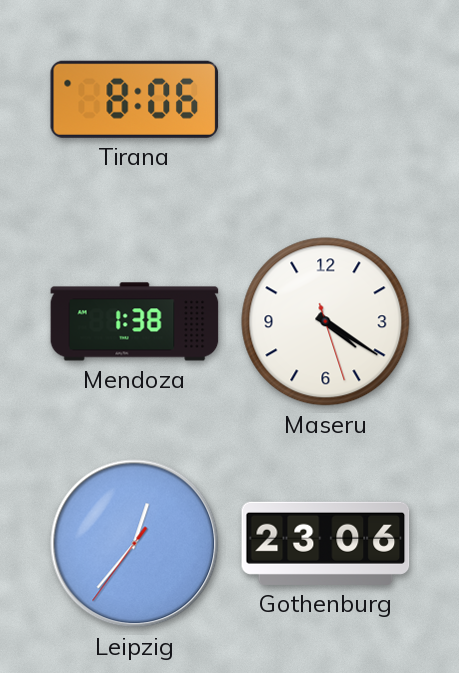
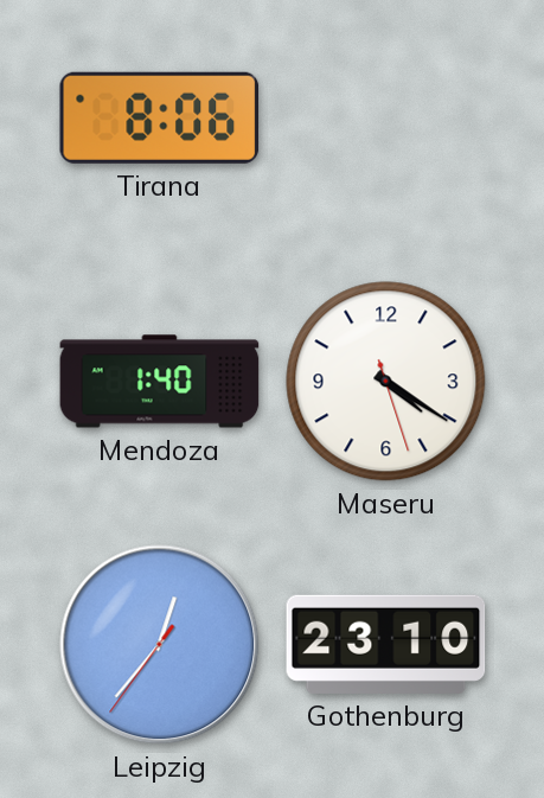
Mendoza: 1:38 -> 1:40 (160, 382)
Gothenburg: 23:06 -> 23:10 (386, 644)
